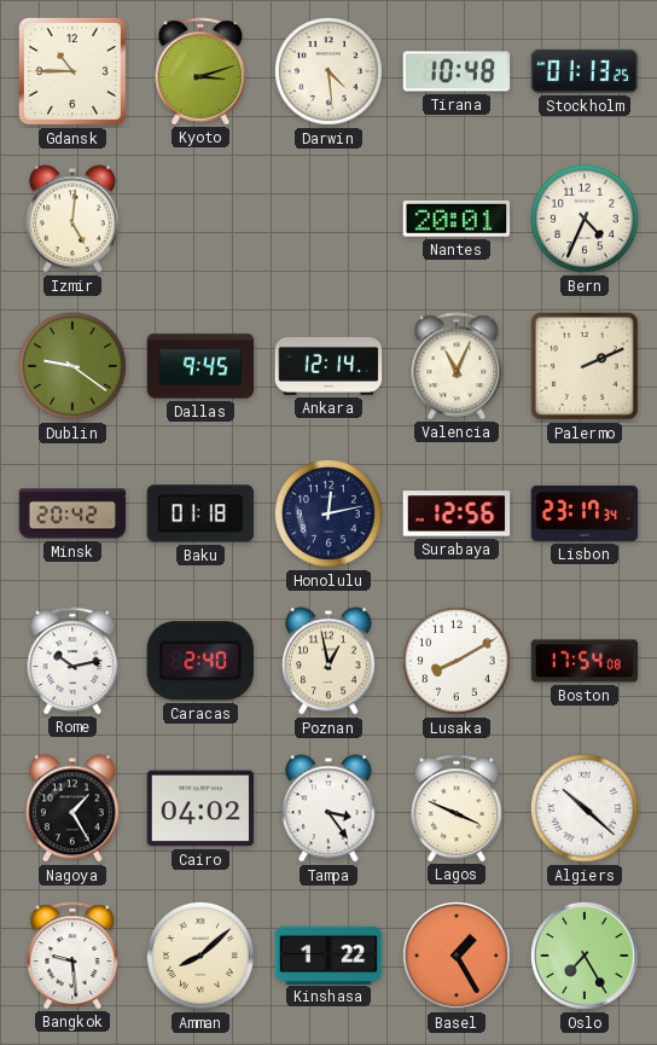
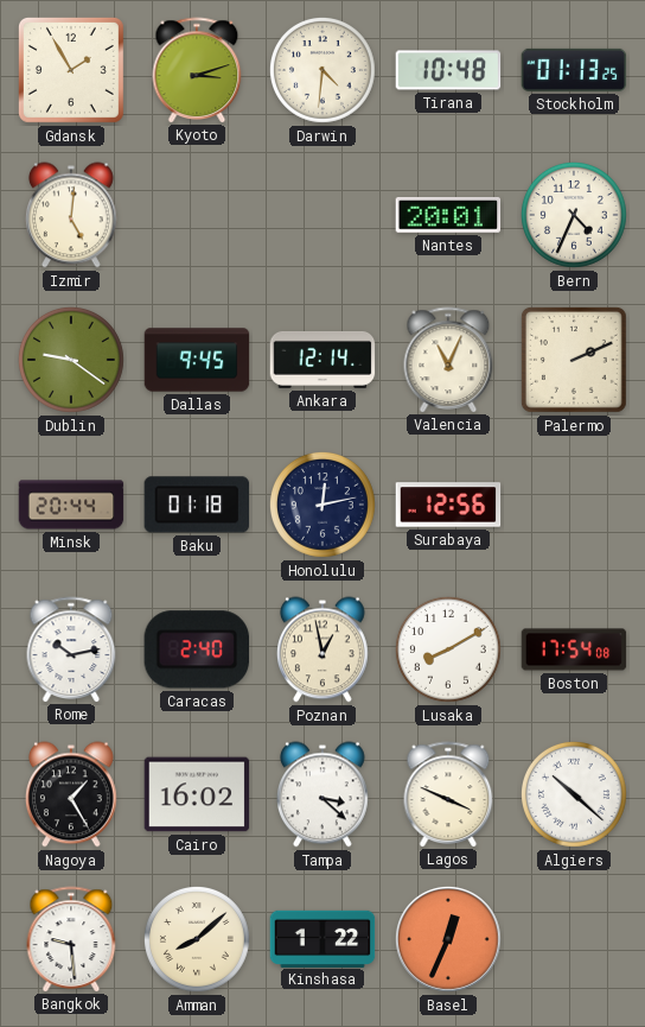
Gdansk: 10:45 -> 1:55 (71, 70)
Darwin: 4:29 -> 4:31 (322, 70)
Minsk: 20:42 -> 20:44 (71, 505)
Lisbon: 23:17 -> none (585, 513)
Cairo: 04:02 -> 16:02 (197, 794)
Tampa: 3:24 -> 3:22 (324, 794)
Basel: 1:25 -> 12:34 (448, 939)
Oslo: 7:25 -> none (585, 956)
